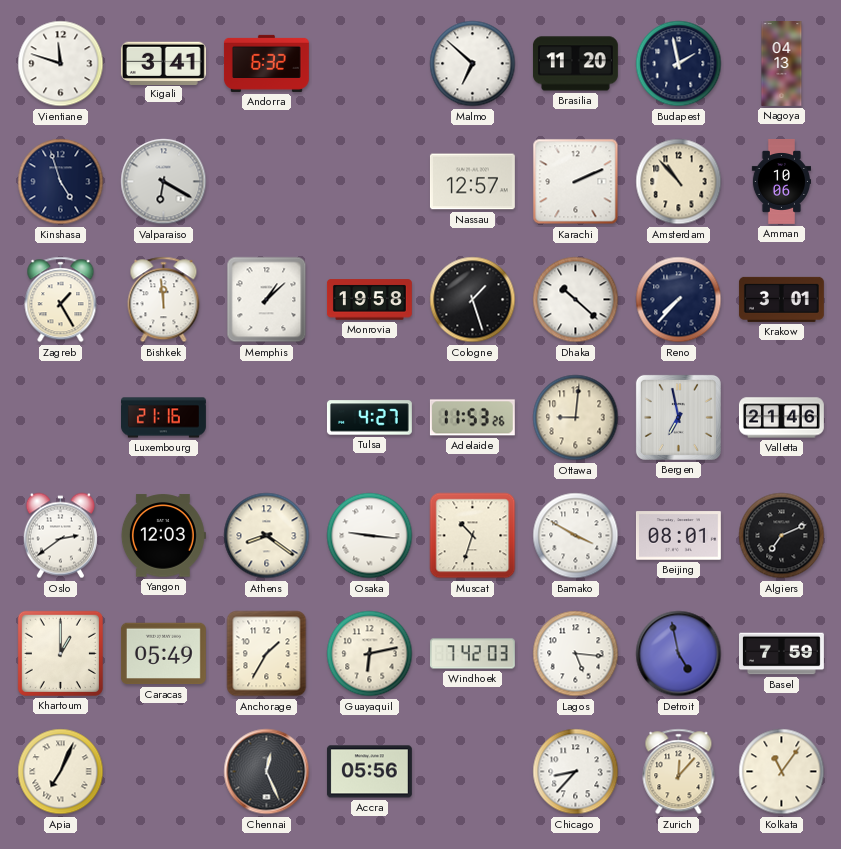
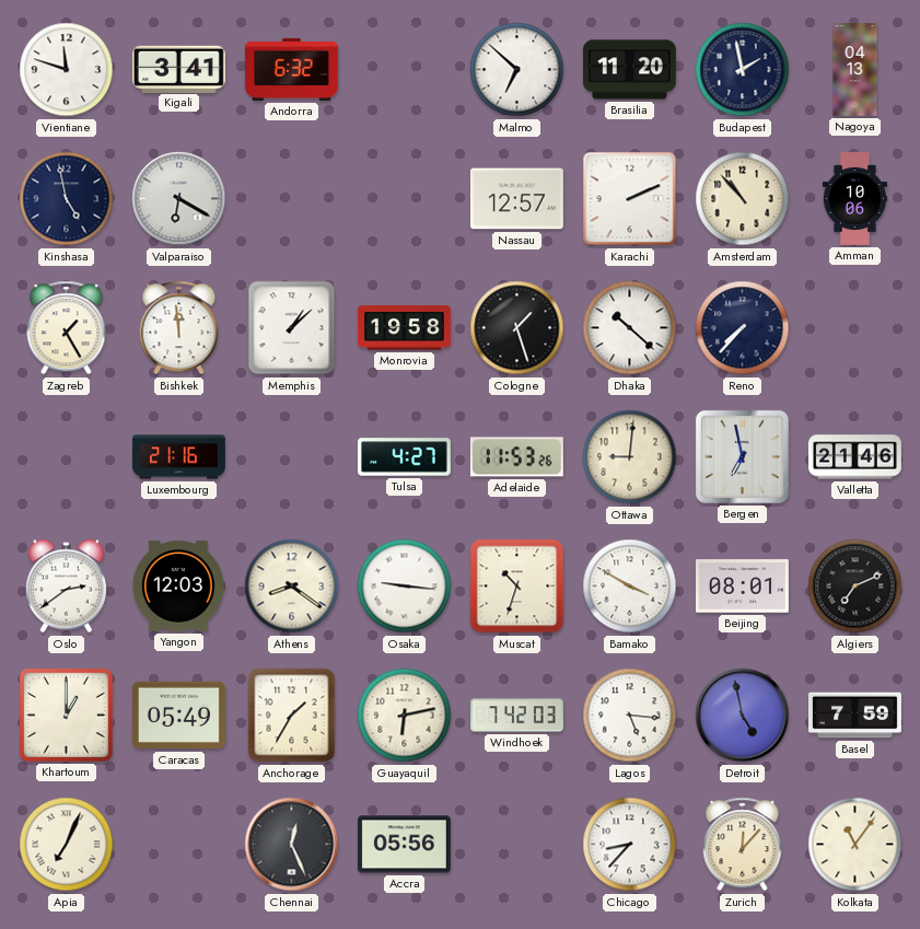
Kinshasa: 4:57 -> 4:58 (67, 199)
Krakow: 3:01 -> none (781, 299)
